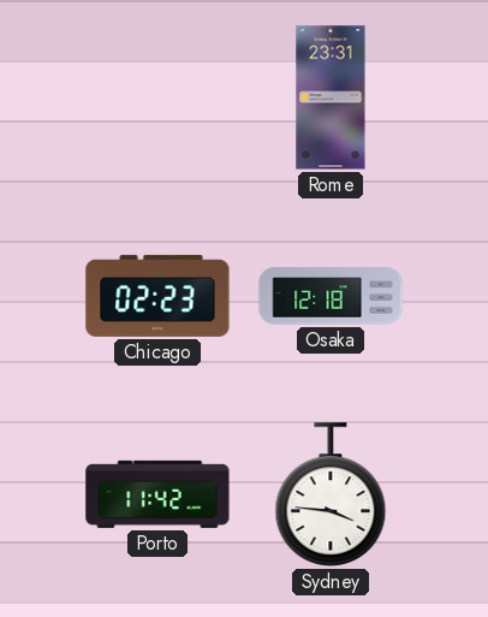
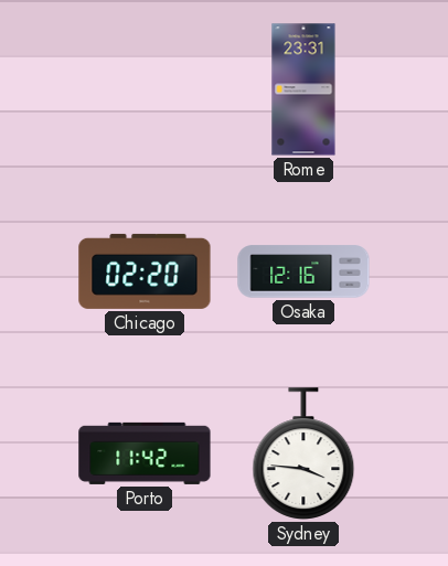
Chicago: 02:23 -> 02:20 (145, 271)
Osaka: 12:18 -> 12:16 (303, 271)
